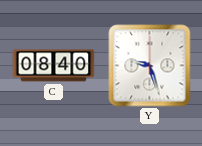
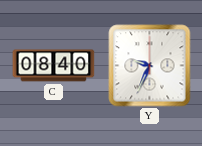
Y: 9:27 -> 9:34 (150, 66)
